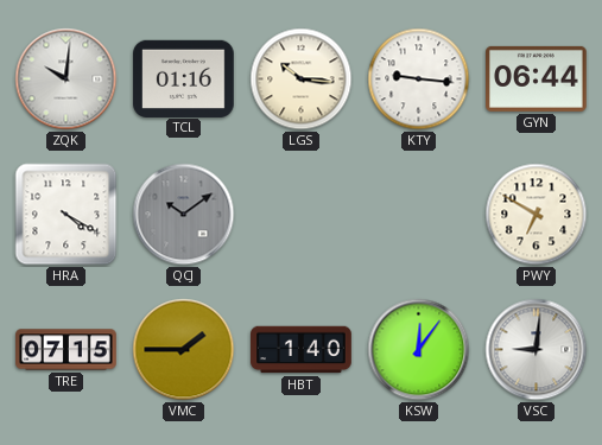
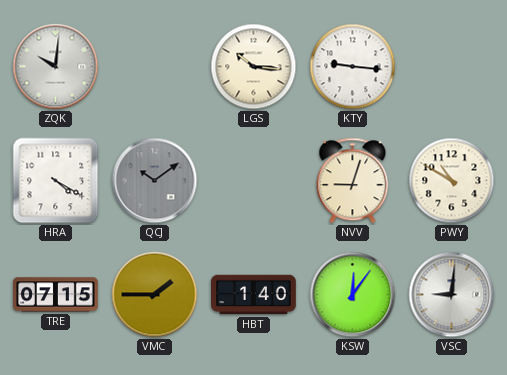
TCL: 01:16 -> none (184, 78)
GYN: 06:44 -> none (537, 78)
NVV: none -> 9:03 (353, 181)
PWY: 6:50 -> 10:50 (452, 181)
